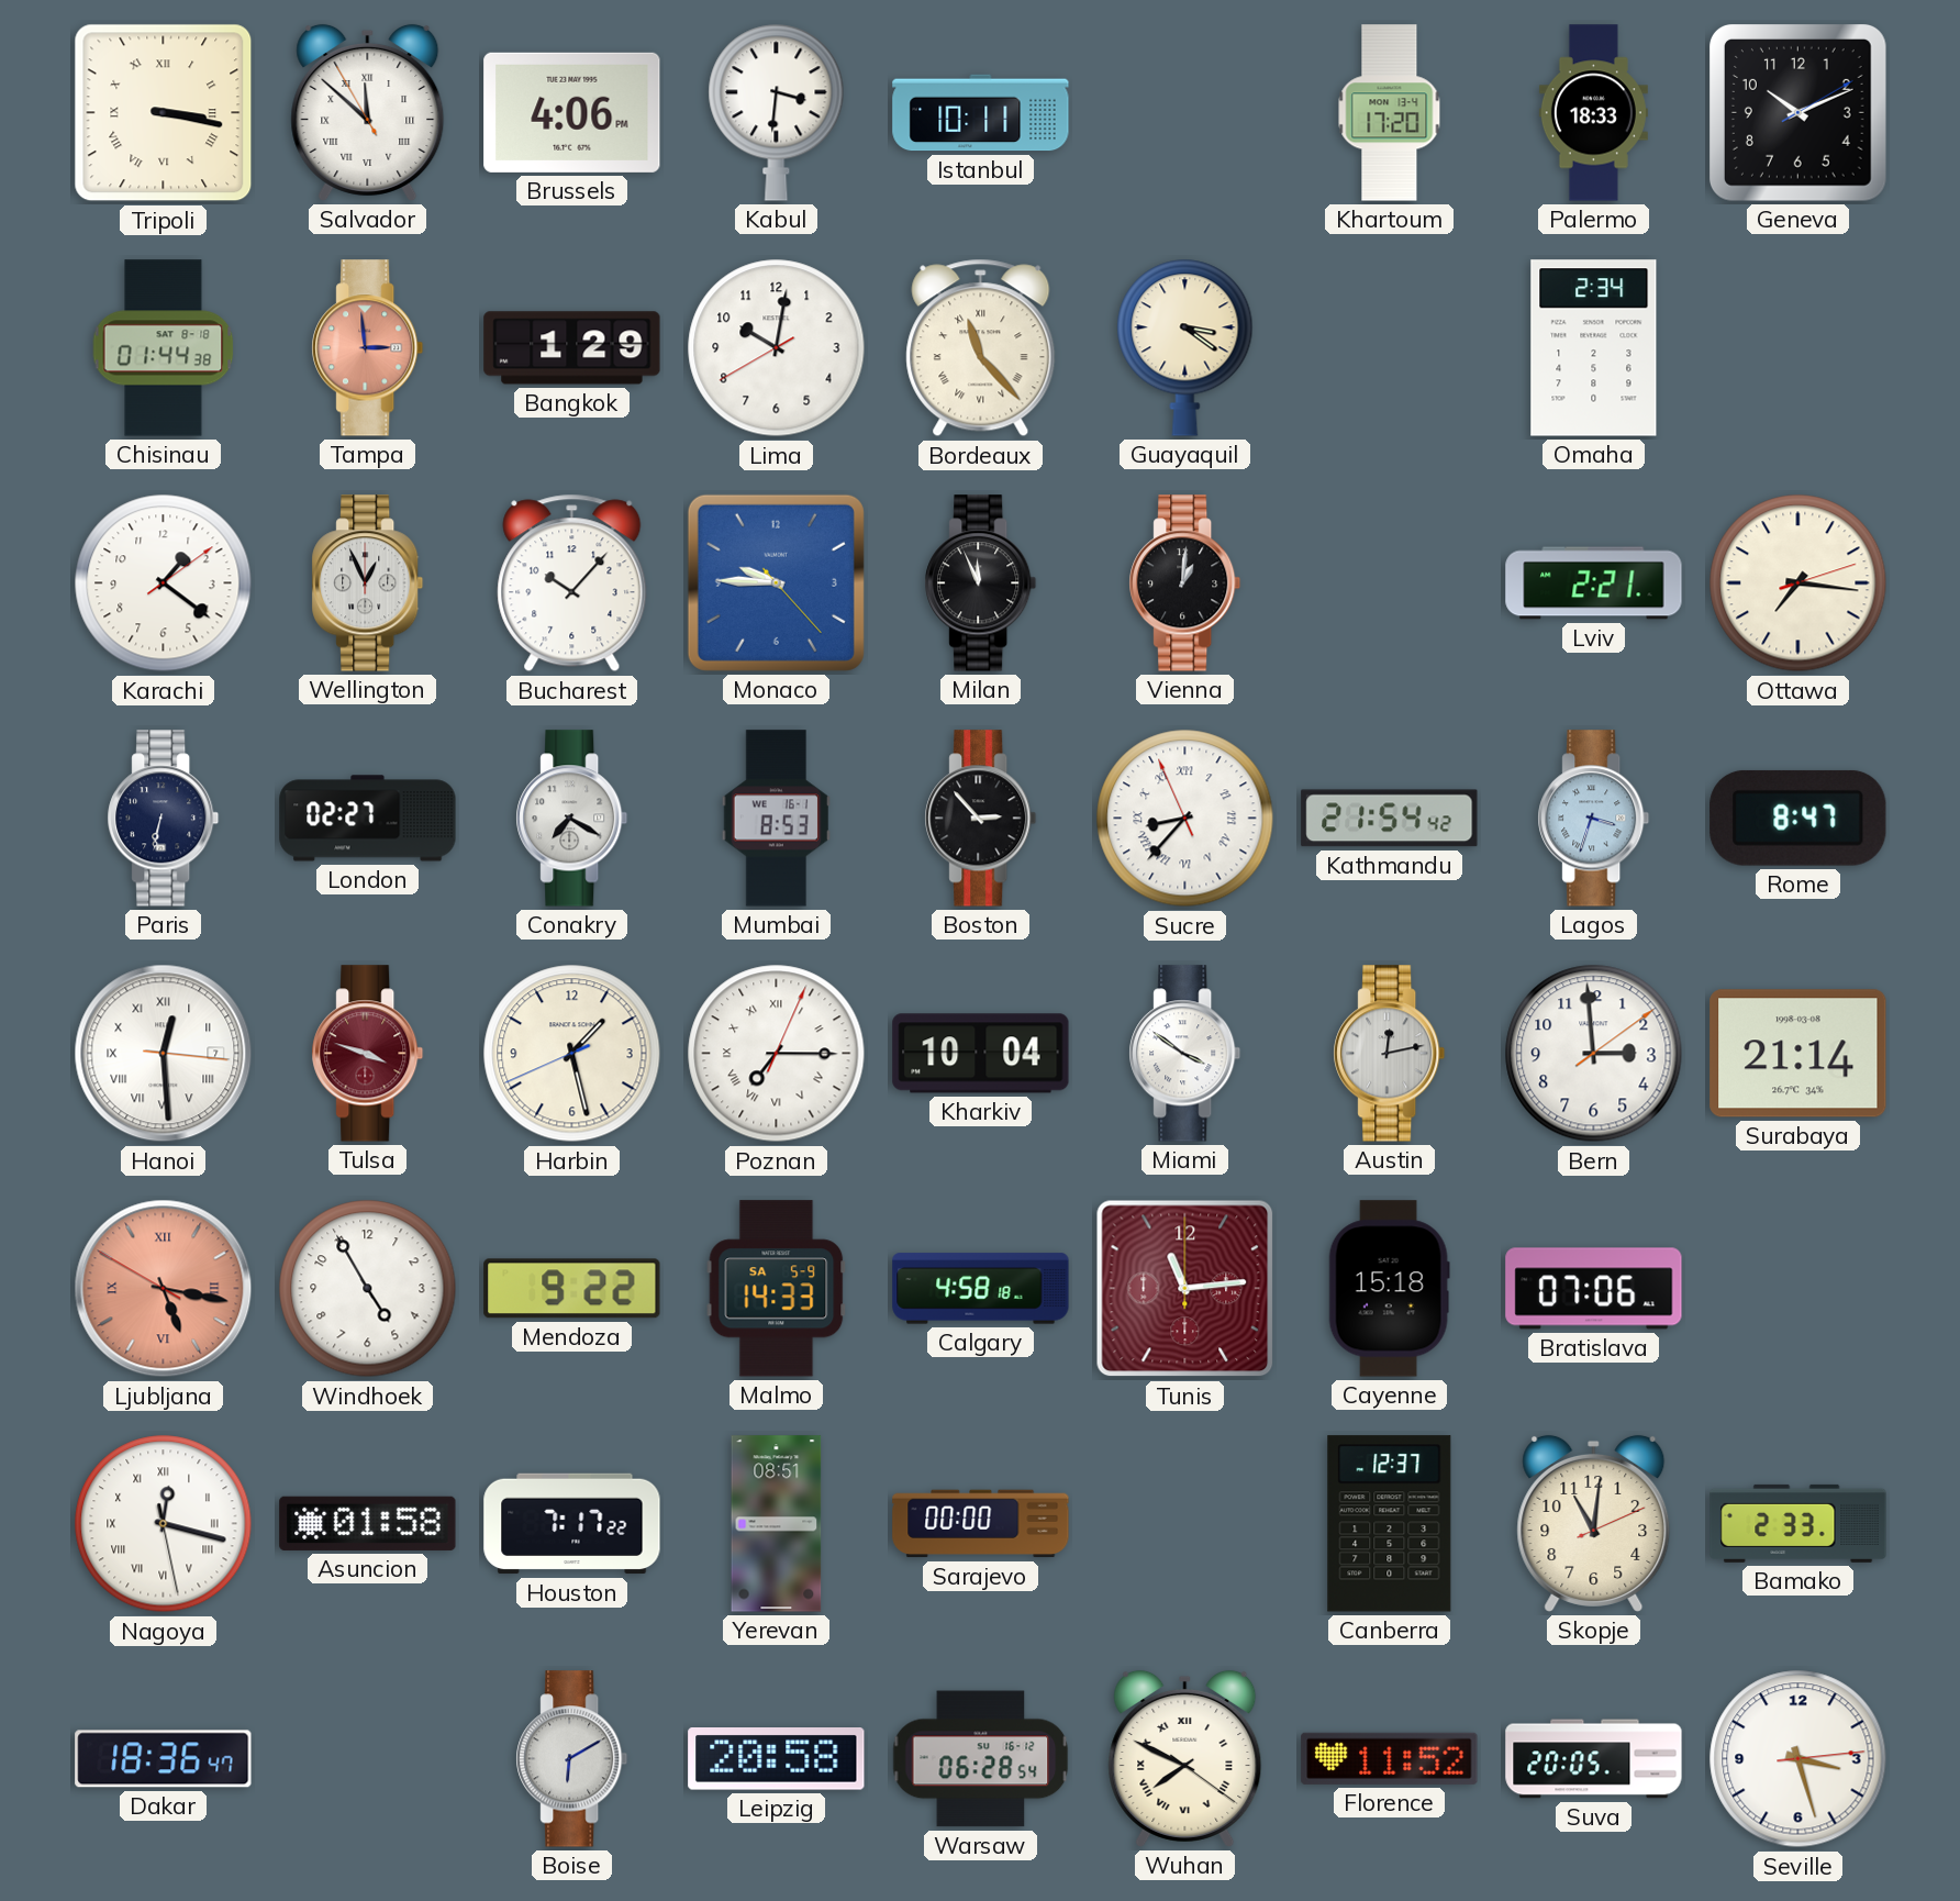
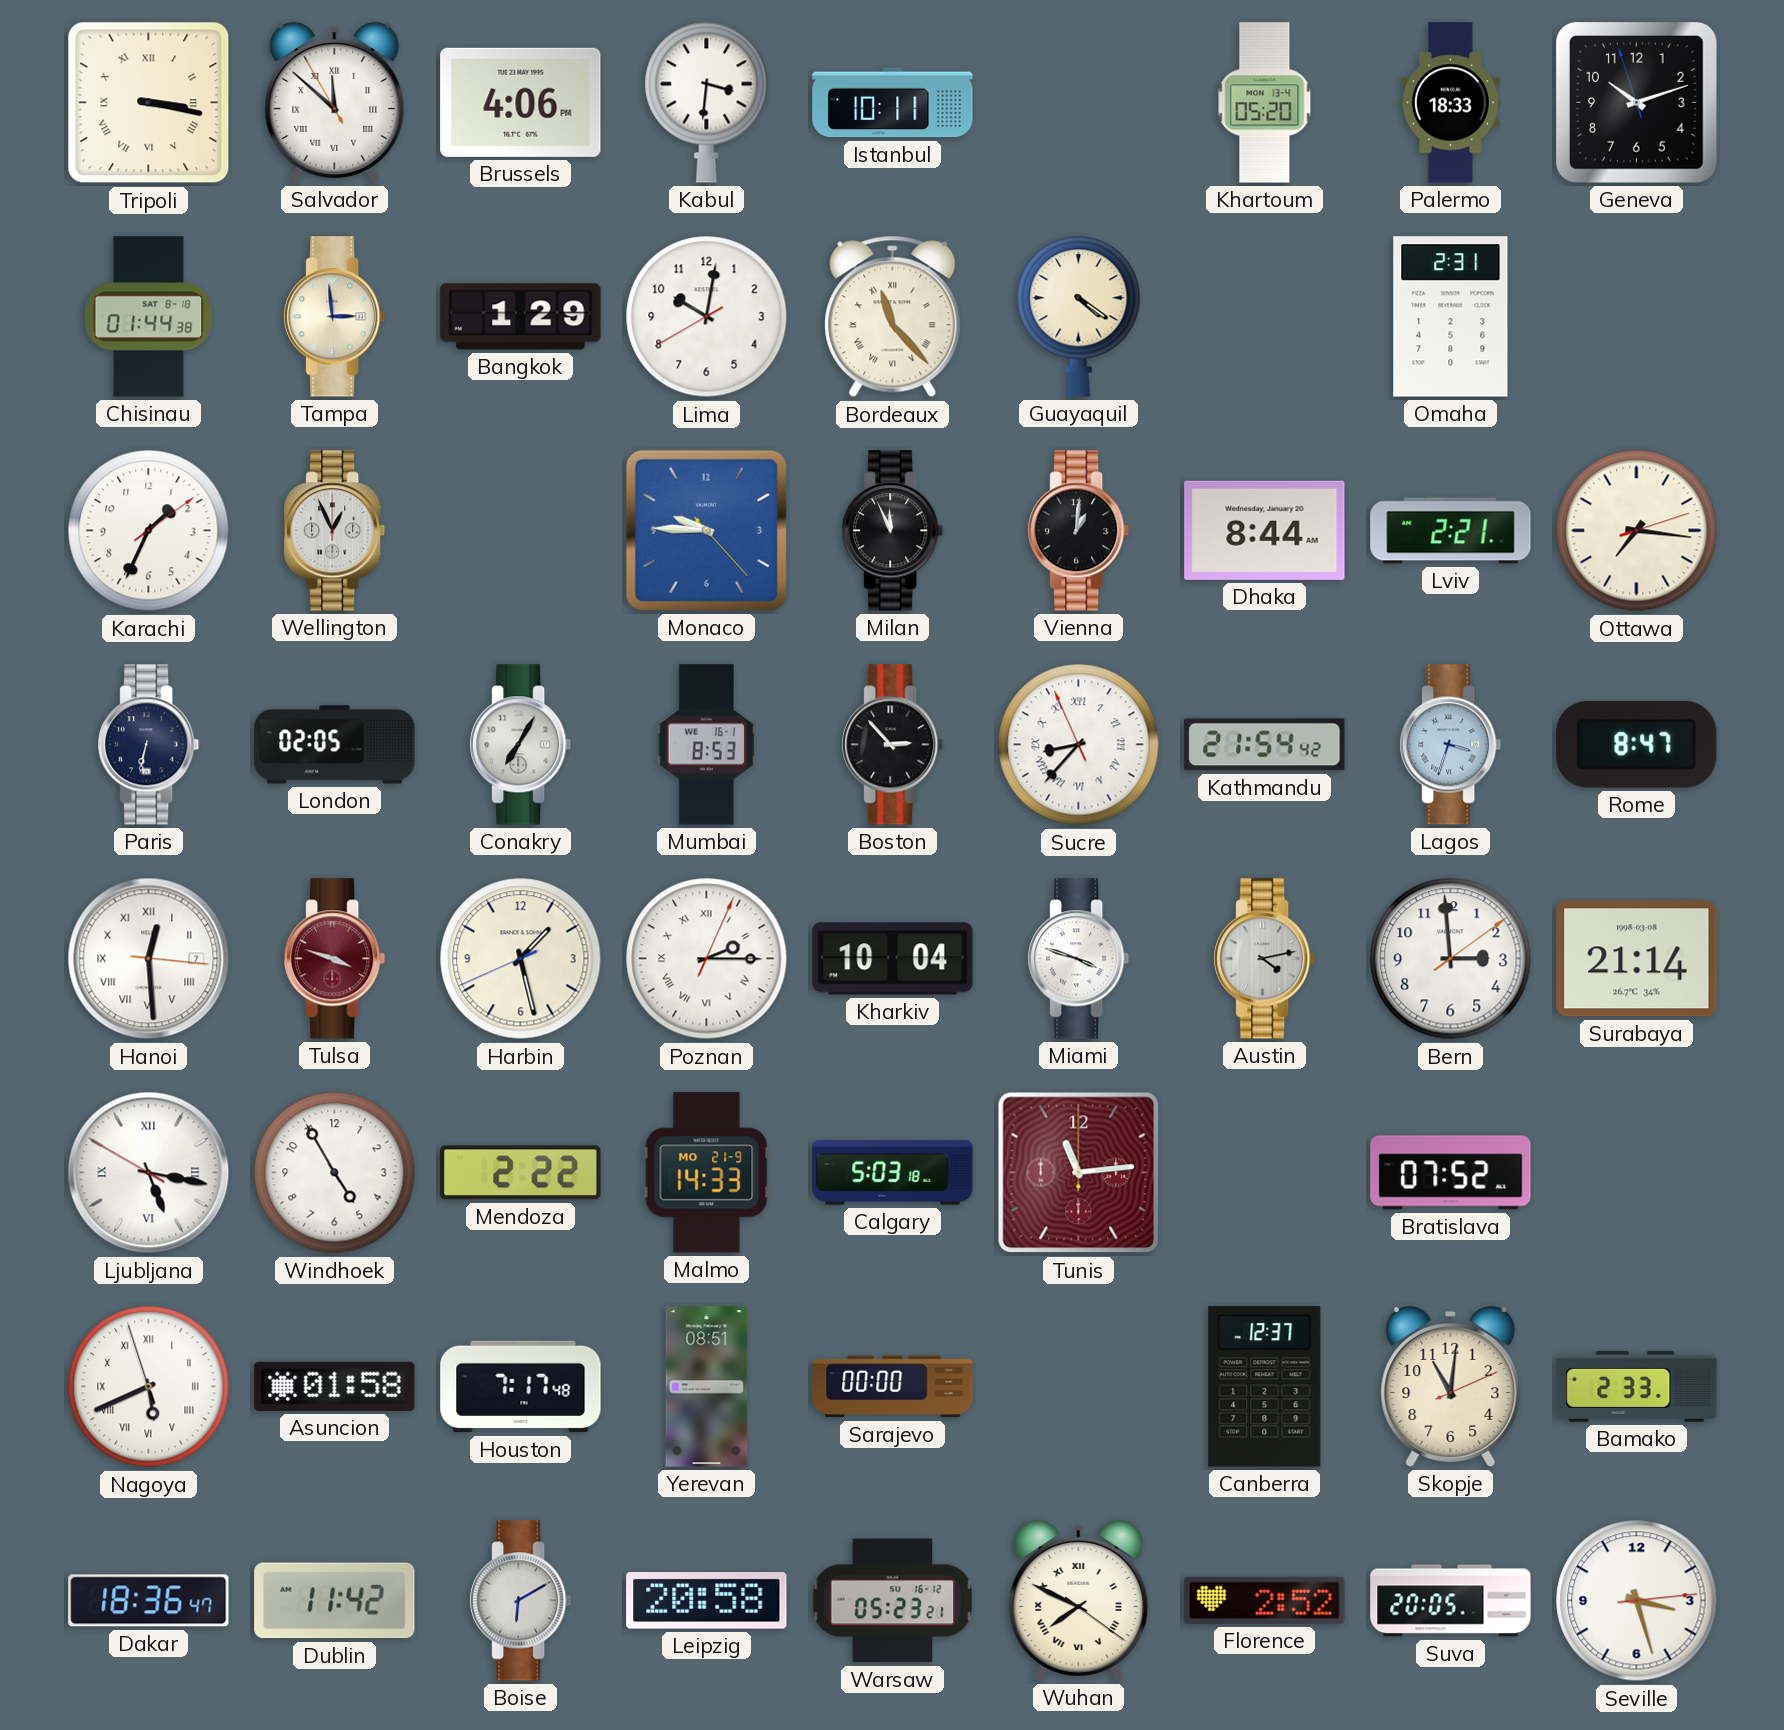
Khartoum: 17:20 -> 05:20 (1265, 103)
Geneva: 10:11:10 -> 10:11:57 (1637, 103)
Tampa dial: salmon -> cream (335, 317)
Guayaquil: 3:21 -> 4:21 (1079, 316)
Omaha: 2:34 -> 2:31 (1451, 317)
Karachi: 1:21 -> 1:34 (149, 531)
Bucharest: 10:07 -> none (572, 583)
Dhaka: none -> 8:44 (1265, 530)
London: 02:27 -> 02:05 (335, 745)
Conakry: 7:20 -> 7:05 (521, 745)
Poznan: 7:15 -> 2:15 (707, 959)
Miami: 3:51 -> 3:48 (1079, 959)
Austin: 12:13 -> 4:13 (1265, 959)
Ljubljana dial: salmon -> white (149, 1173)
Mendoza: 9:22 -> 2:22 (521, 1173)
Malmo date: SA 5-9 -> MO 21-9 (707, 1173)
Calgary: 4:58 -> 5:03 (893, 1173)
Cayenne: 15:18 -> none (1389, 1289)
Bratislava: 07:06 -> 07:52 (1451, 1173)
Nagoya: 12:17 -> 5:40 (149, 1387)
Houston: 7:17:22 -> 7:17:48 (521, 1387)
Dublin: none -> 11:42 (335, 1601)
Warsaw: 06:28 -> 05:23 (893, 1601)
Florence: 11:52 -> 2:52 (1265, 1600)
